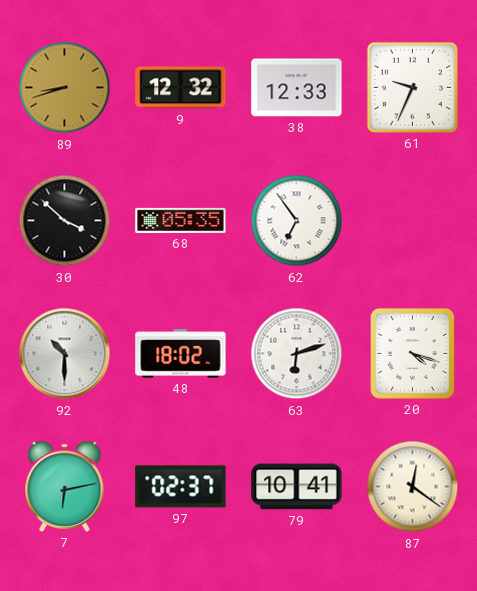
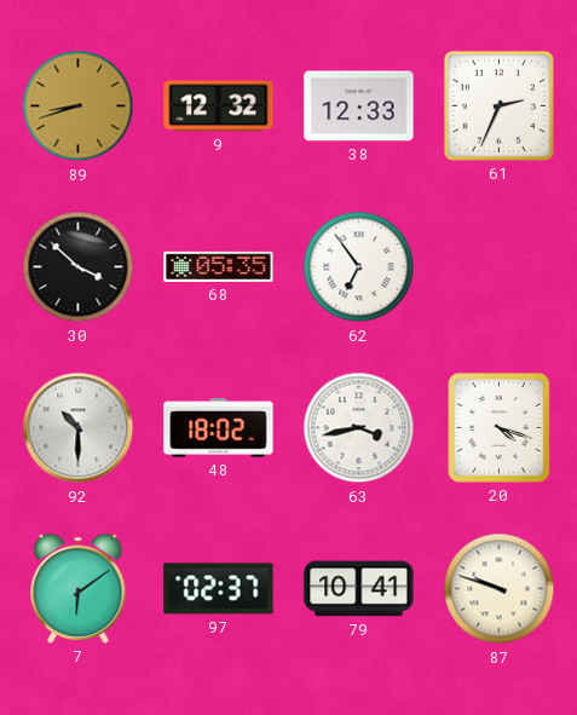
61: 9:34 -> 2:34 (498, 105)
63: 6:12 -> 3:43 (359, 428)
7: 6:13 -> 6:09 (79, 588)
87: 12:21 -> 9:48 (500, 589)
